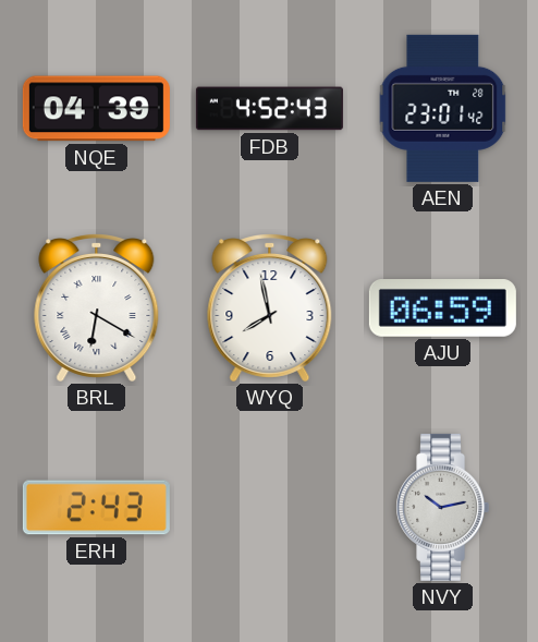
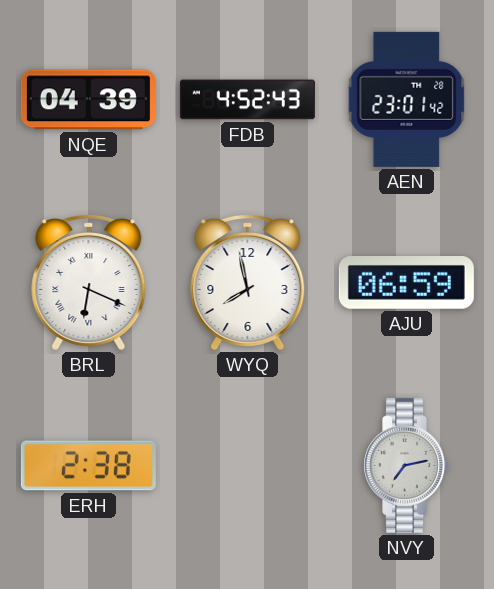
BRL: 6:20 -> 6:19 (89, 283)
ERH: 2:43 -> 2:38 (88, 466)
NVY: 10:13 -> 7:13 (407, 465)
